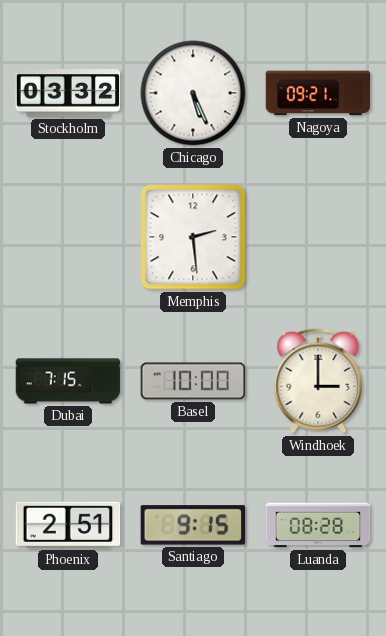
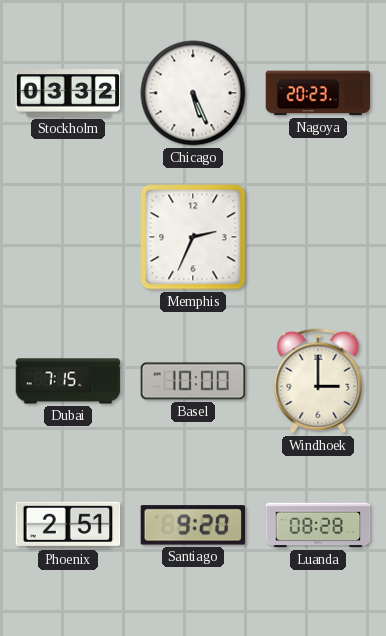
Nagoya: 09:21 -> 20:23 (318, 93)
Memphis: 2:29 -> 2:34 (193, 237)
Santiago: 9:15 -> 9:20 (193, 525)
